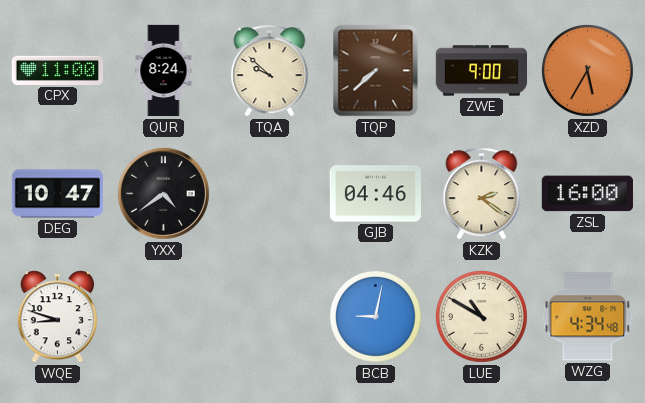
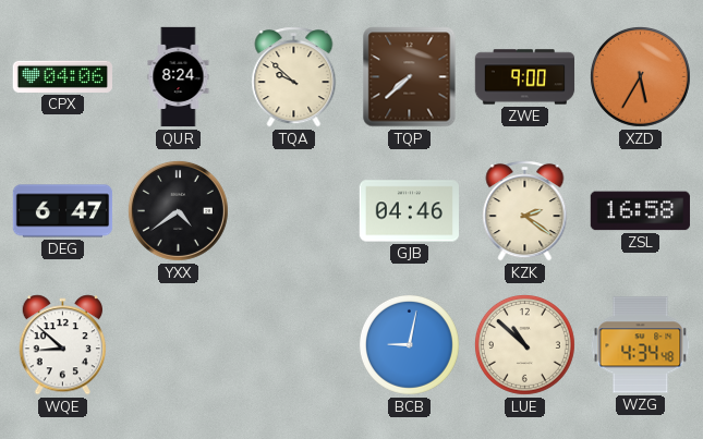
CPX: 11:00 -> 04:06 (62, 76)
DEG: 10:47 -> 6:47 (63, 211)
ZSL: 16:00 -> 16:58 (640, 211)
WQE: 8:48 -> 8:52 (63, 345)
LUE: 10:50 -> 10:52 (524, 344)
